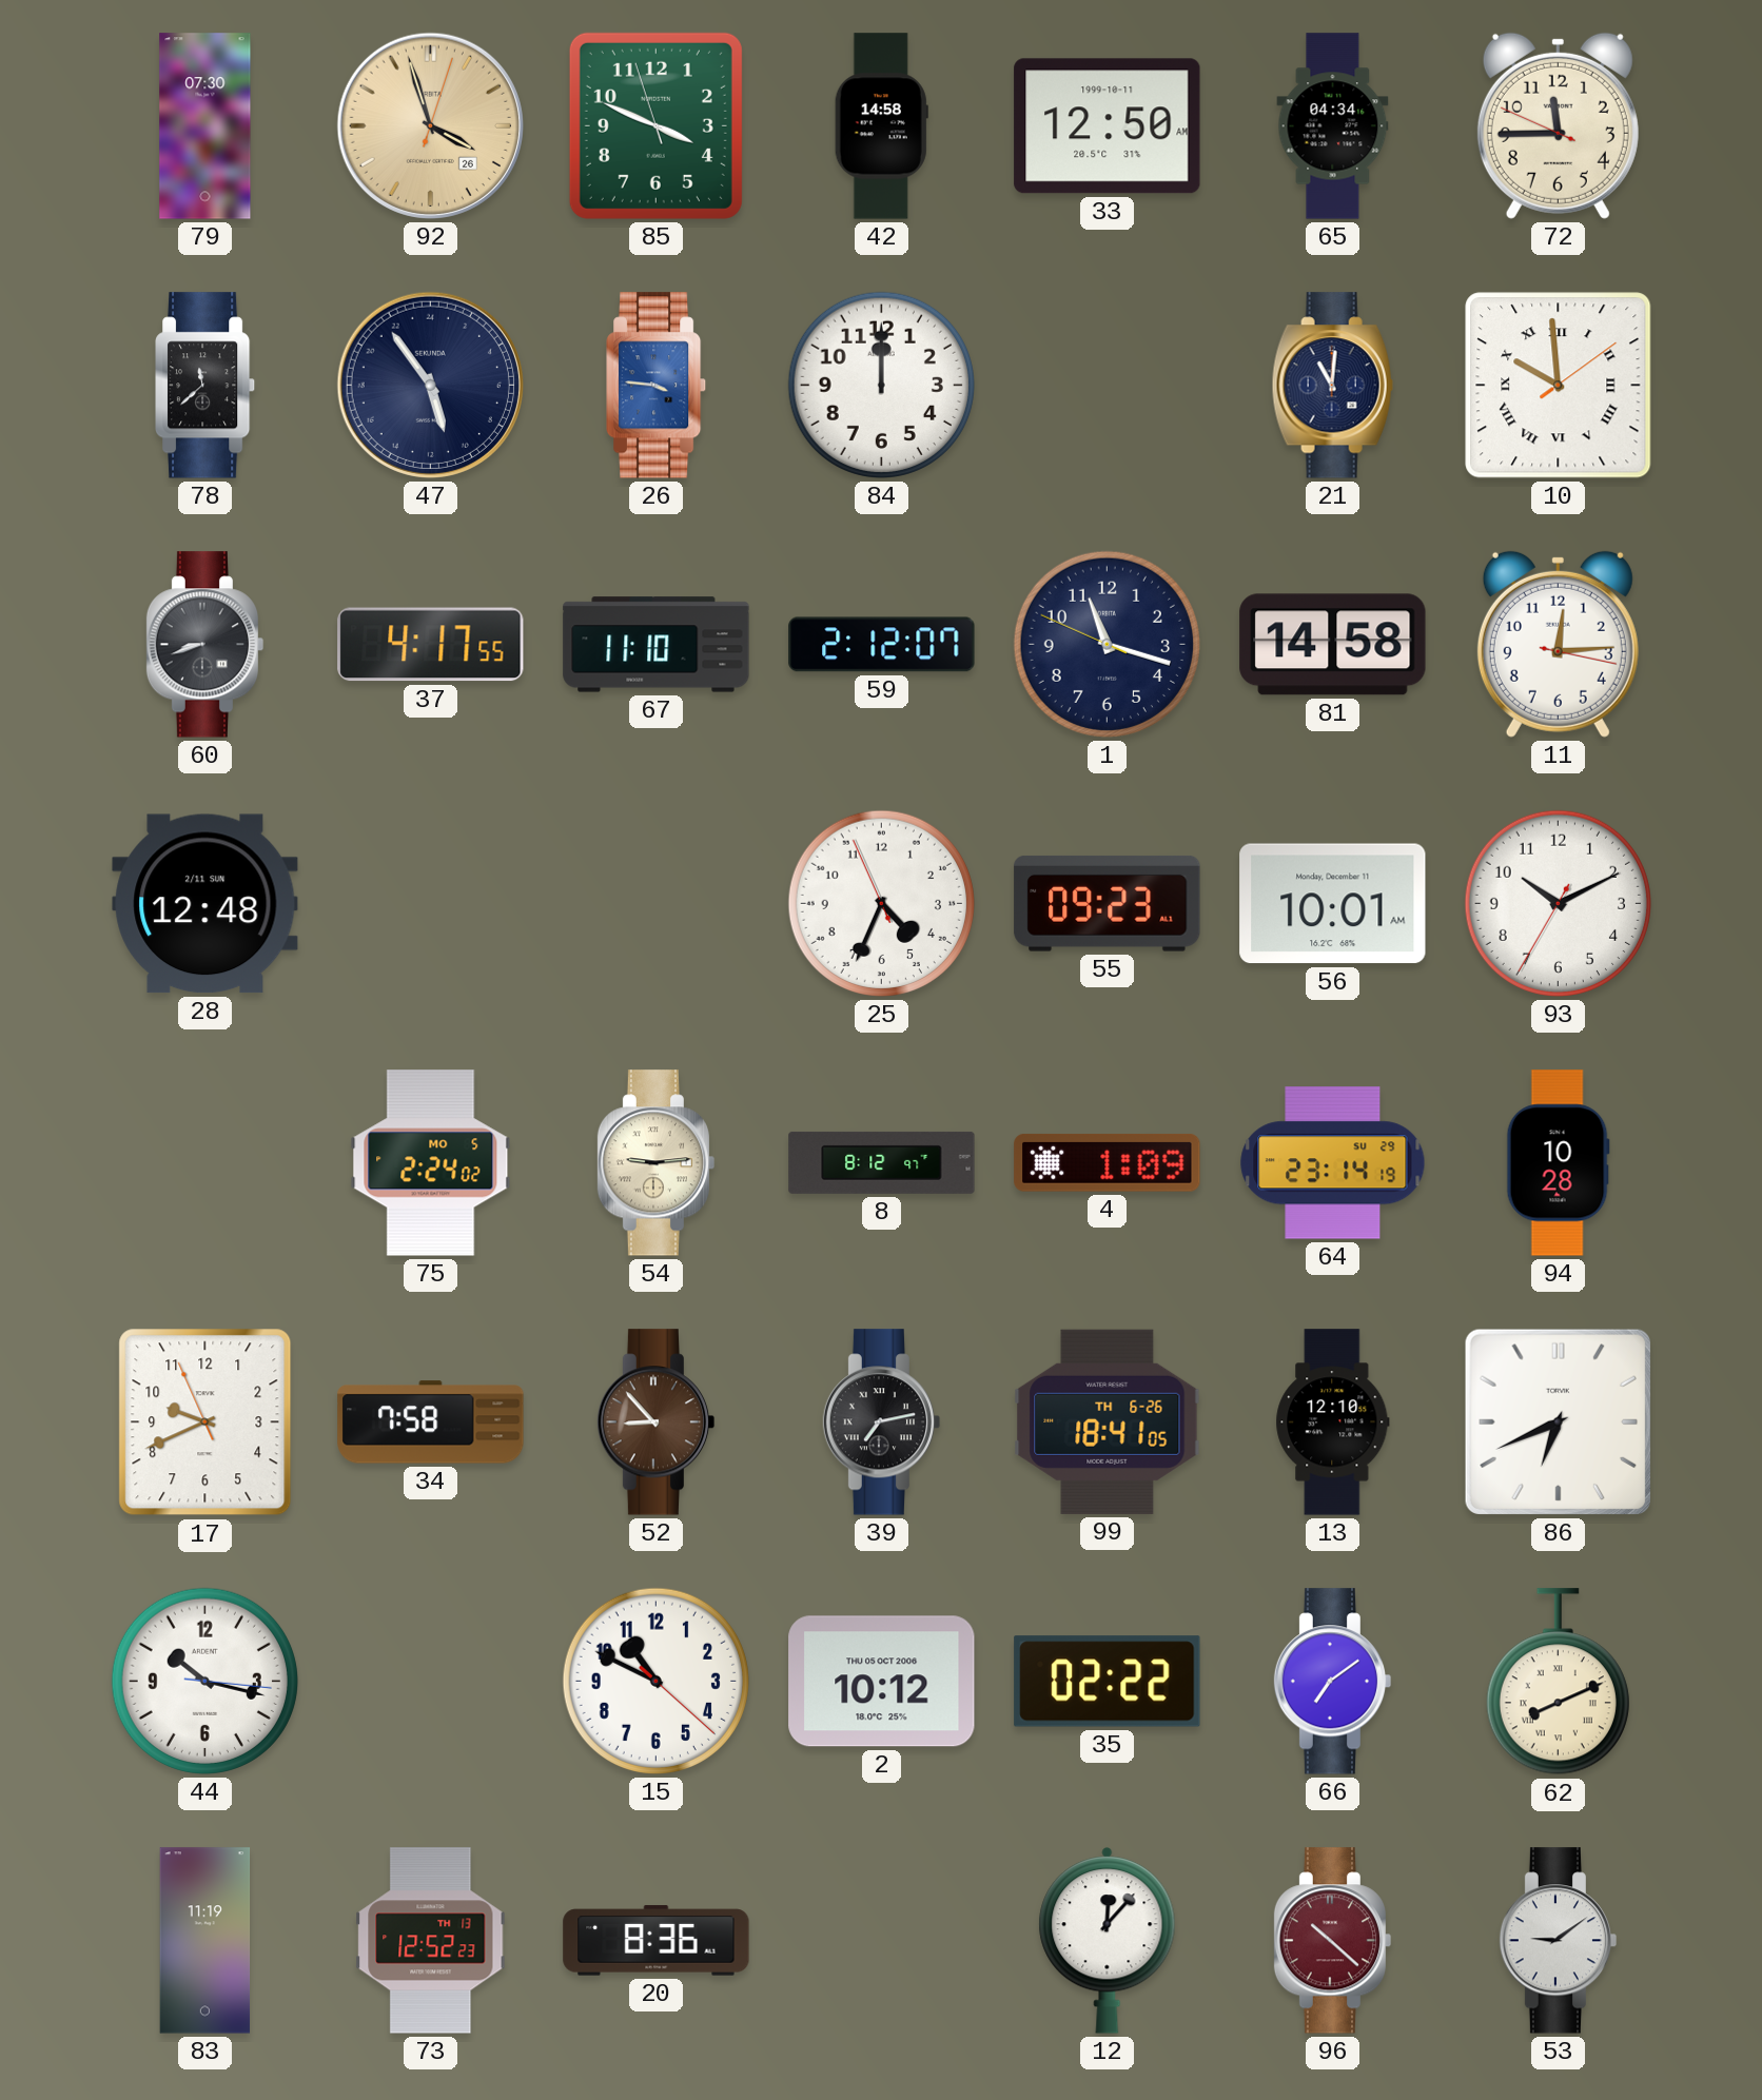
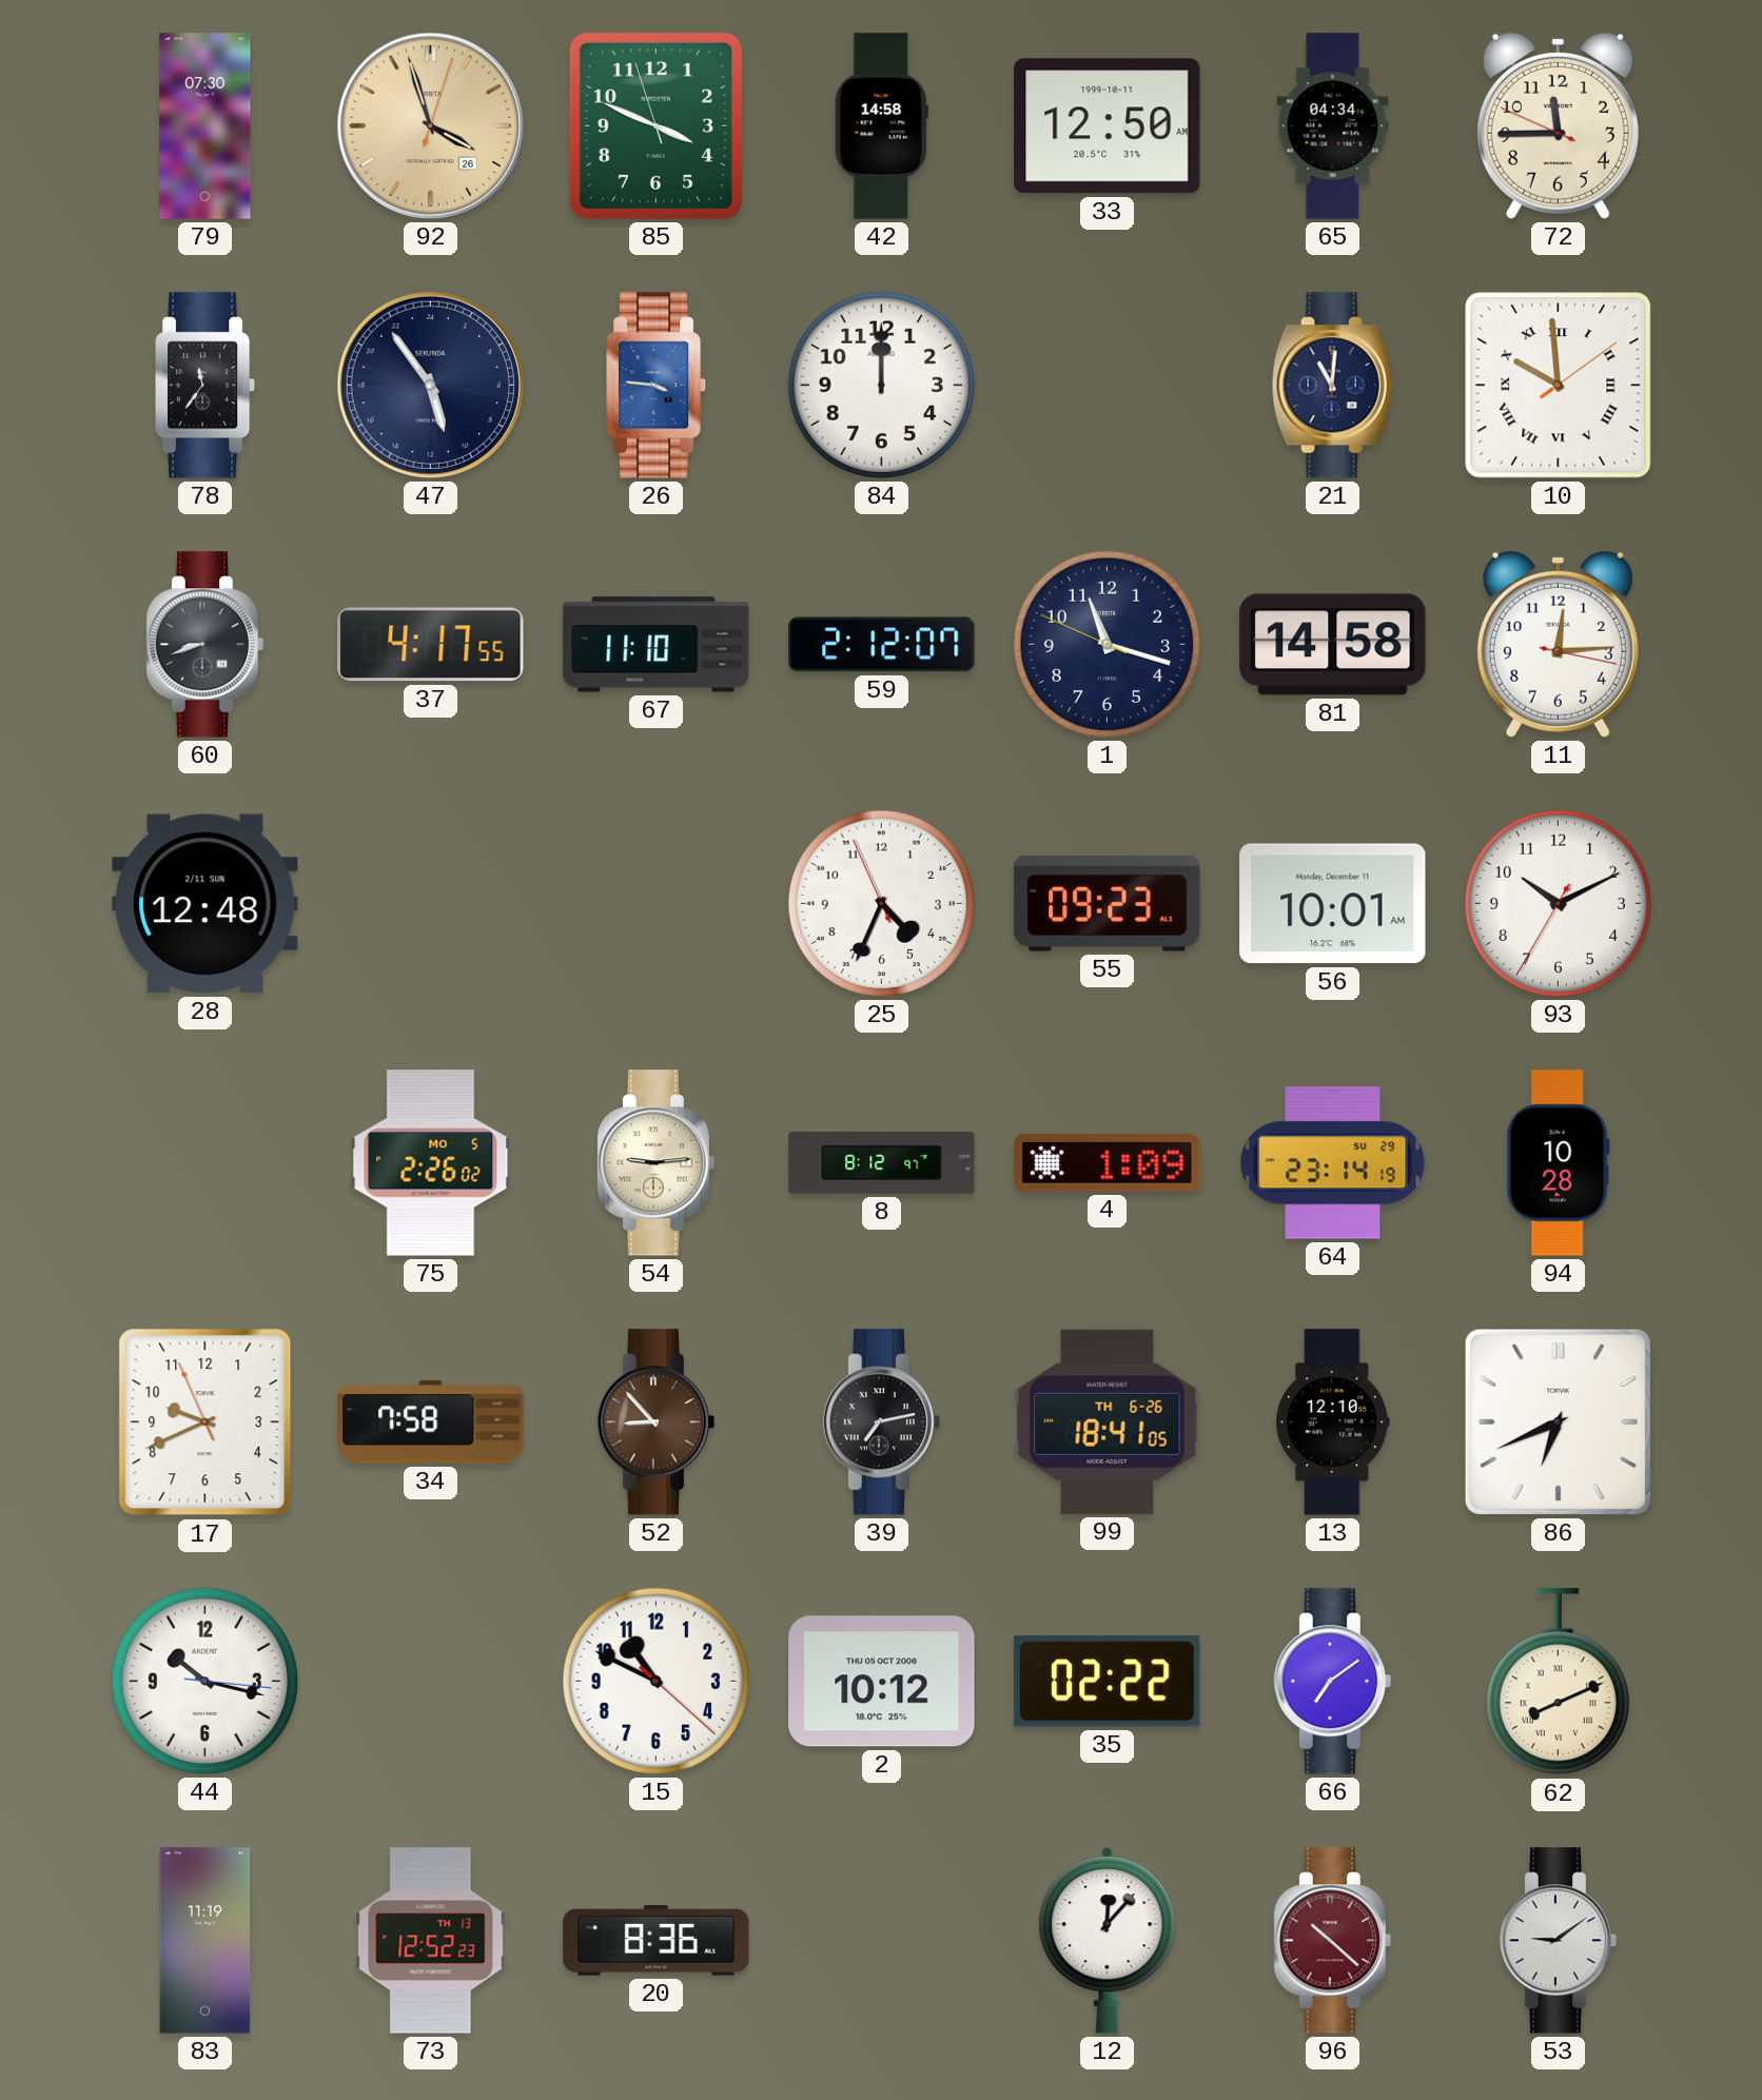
78: 11:38 -> 11:36 (207, 386)
75: 2:24 -> 2:26 (431, 1163)
